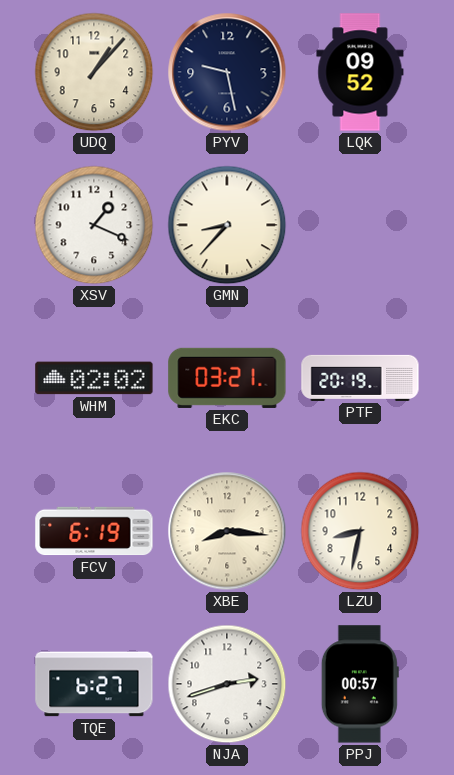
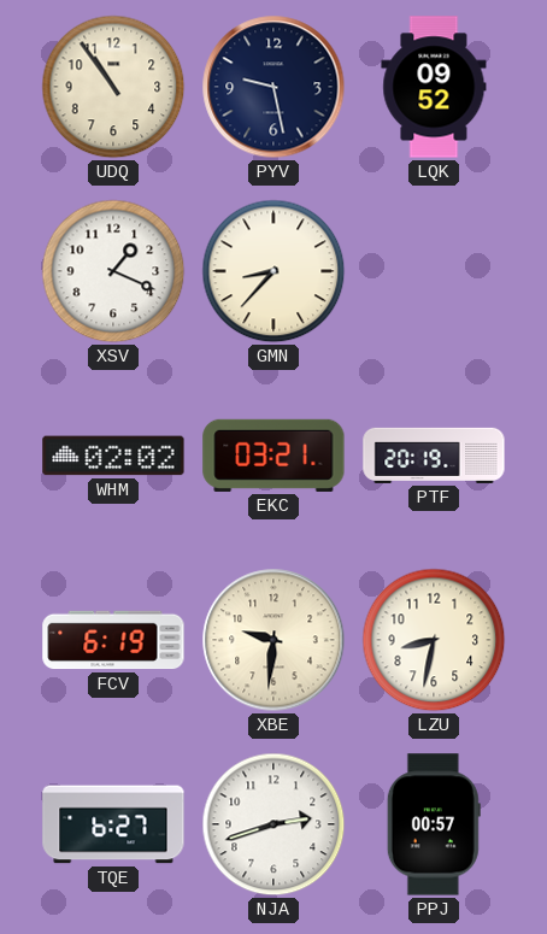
UDQ: 1:07 -> 10:54 (113, 87)
XBE: 8:16 -> 9:31 (273, 640)
